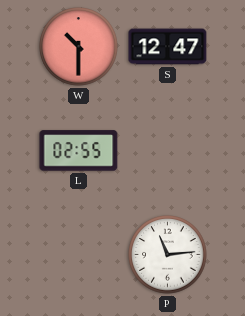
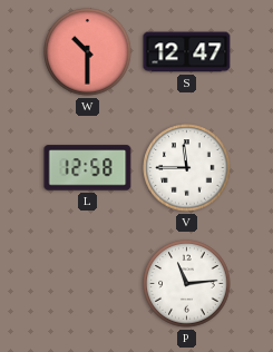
L: 02:55 -> 12:58 (88, 168)
V: none -> 11:45 (187, 168)
